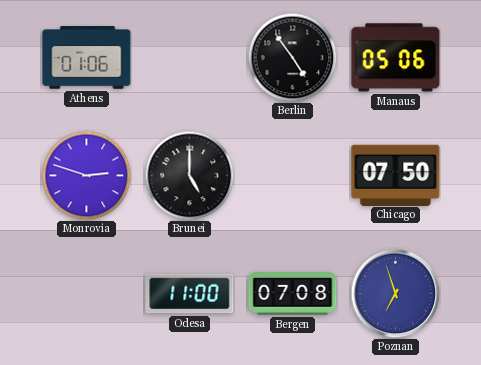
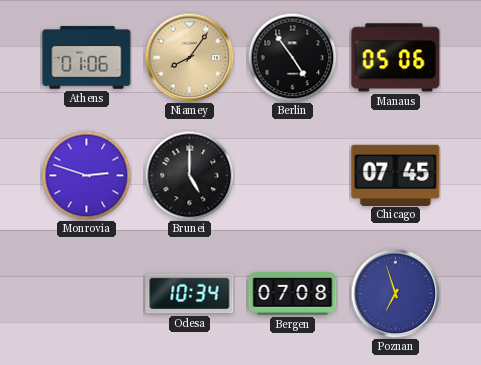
Niamey: none -> 8:06 (189, 57)
Chicago: 07:50 -> 07:45 (396, 175)
Odesa: 11:00 -> 10:34 (190, 294)
